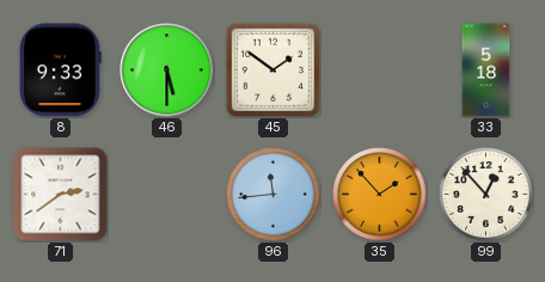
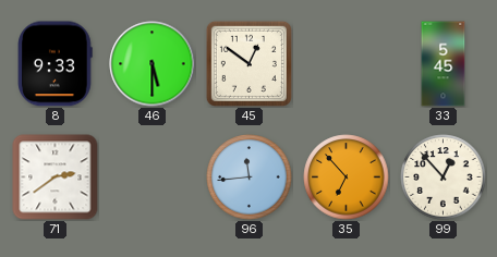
45: 1:51 -> 12:51 (248, 63)
33: 5:18 -> 5:45 (444, 64)
35: 1:53 -> 6:53 (347, 178)
